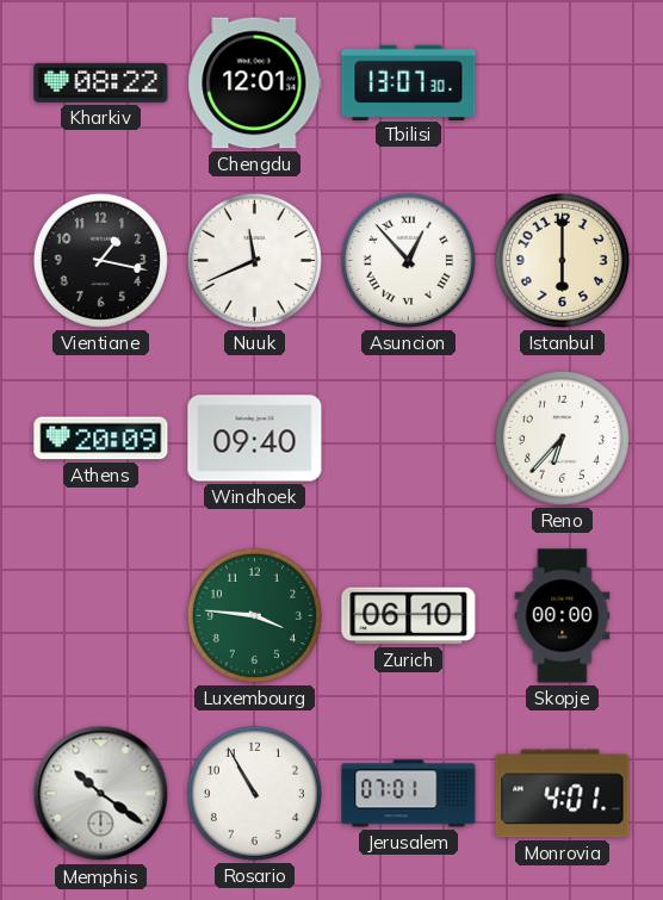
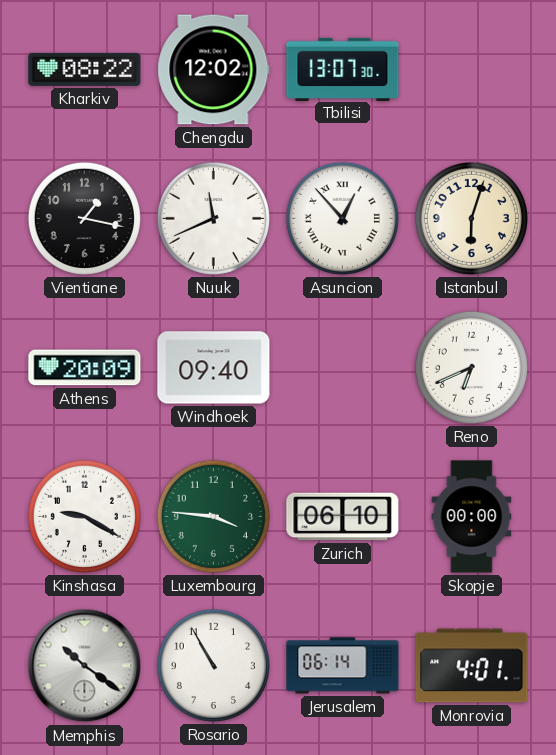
Chengdu: 12:01 -> 12:02 (214, 70)
Istanbul: 6:00 -> 6:03 (471, 218)
Reno: 6:37 -> 6:41 (471, 367)
Kinshasa: none -> 9:20 (84, 516)
Jerusalem: 07:01 -> 06:14 (343, 666)
